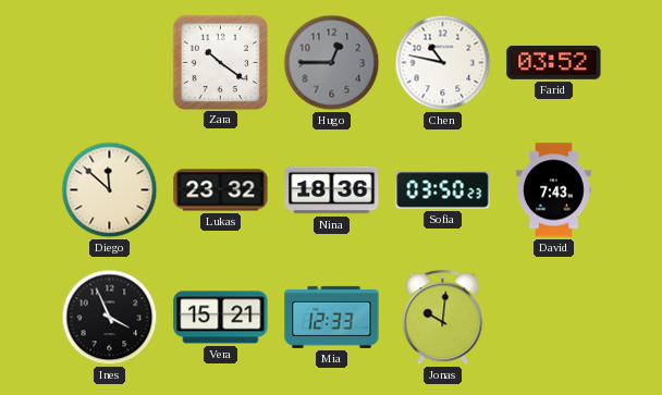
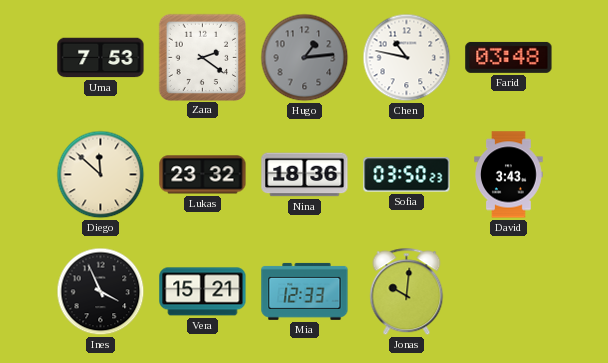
Uma: none -> 7:53 (101, 58)
Zara: 10:21 -> 2:21 (202, 57)
Hugo: 12:45 -> 1:14 (305, 58)
Farid: 03:52 -> 03:48 (509, 57)
David: 7:43 -> 3:43 (509, 175)
